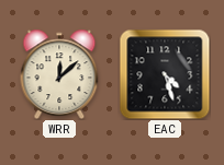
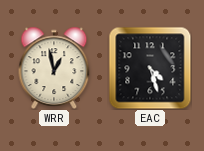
WRR: 12:08 -> 12:58 (54, 68)
